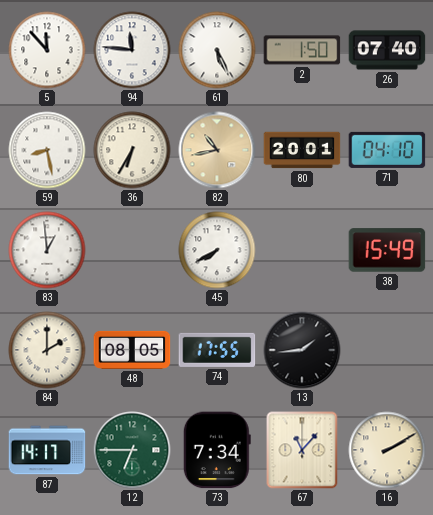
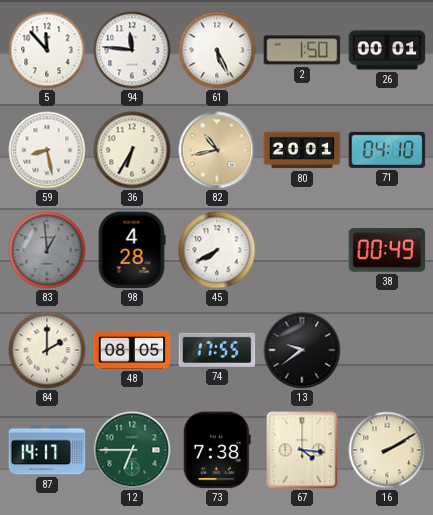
26: 07:40 -> 00:01 (387, 50)
83 dial: white -> grey (47, 250)
98: none -> 4:28 (132, 250)
38: 15:49 -> 00:49 (387, 250)
13: 1:44 -> 9:39 (302, 350)
73: 7:34 -> 7:38 (217, 450)
67: 11:07 -> 4:16 (302, 450)
